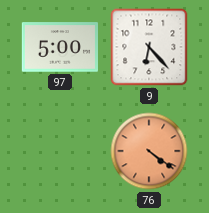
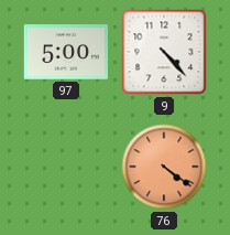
9: 6:23 -> 4:23 (164, 52)
